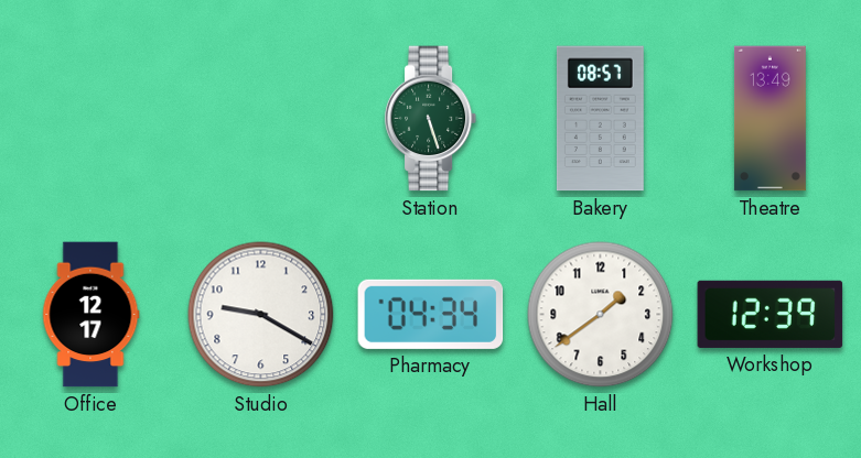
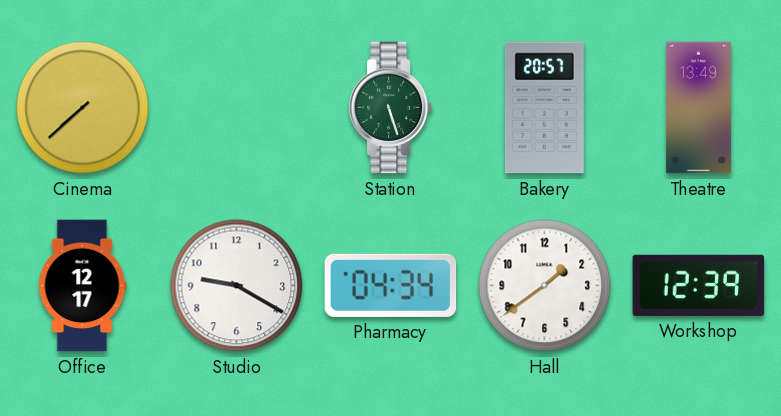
Cinema: none -> 7:38 (83, 108)
Bakery: 08:57 -> 20:57 (544, 108)
